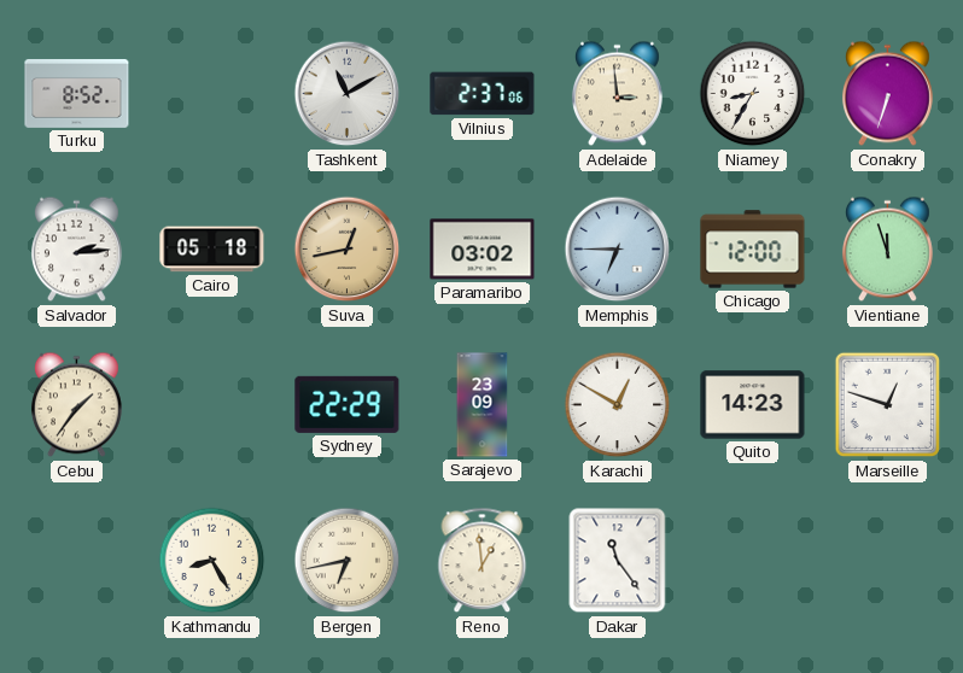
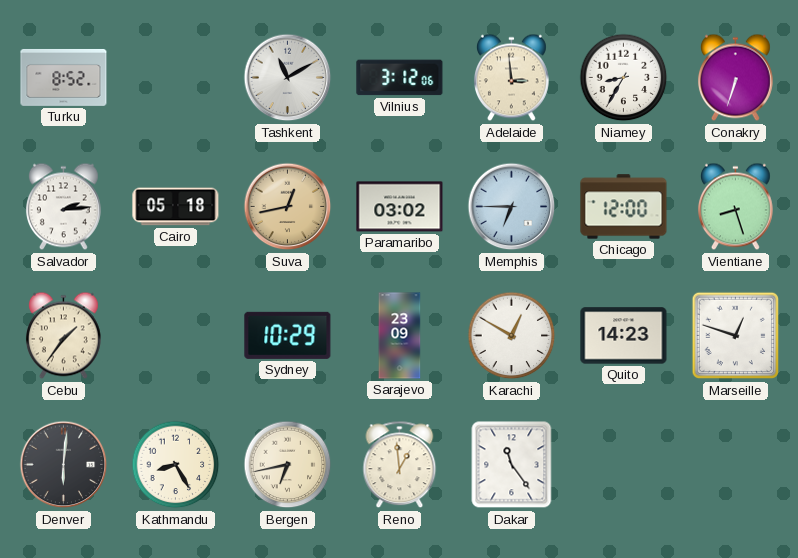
Vilnius: 2:37 -> 3:12 (400, 78)
Vientiane: 11:57 -> 8:27 (735, 207)
Sydney: 22:29 -> 10:29 (288, 335)
Denver: none -> 6:01 (64, 465)
